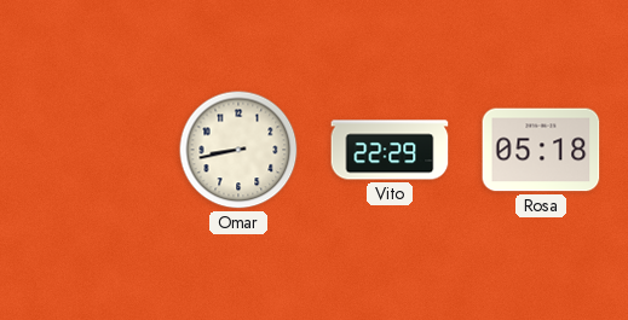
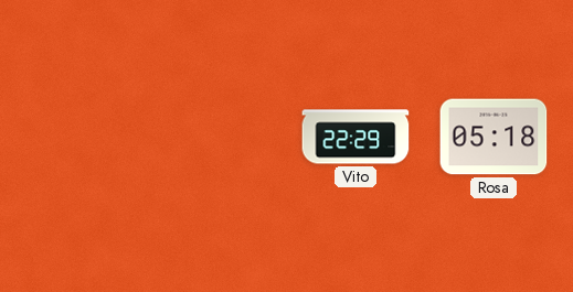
Omar: 8:43 -> none (238, 150)
